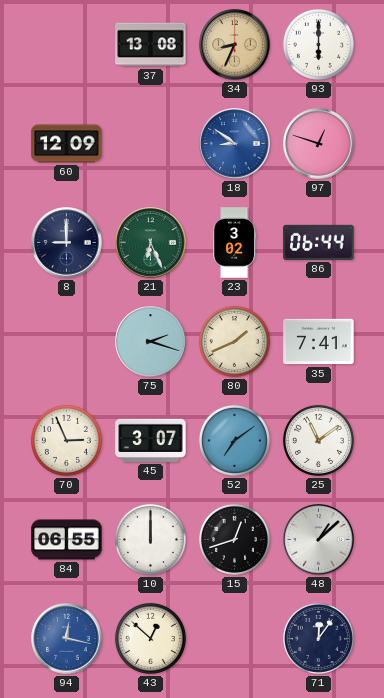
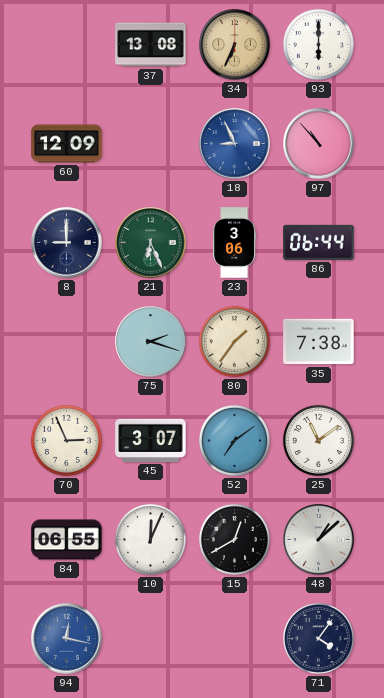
34: 8:34 -> 6:34 (235, 45)
18: 8:51 -> 8:56 (235, 144)
97: 12:48 -> 10:53 (319, 144)
23: 3:02 -> 3:06 (235, 243)
80: 1:41 -> 1:36 (234, 341)
35: 7:41 -> 7:38 (319, 342)
10: 12:00 -> 12:04 (150, 539)
15: 12:42 -> 12:40 (234, 539)
43: 12:52 -> none (150, 638)
71: 12:06 -> 4:06 (318, 638)
